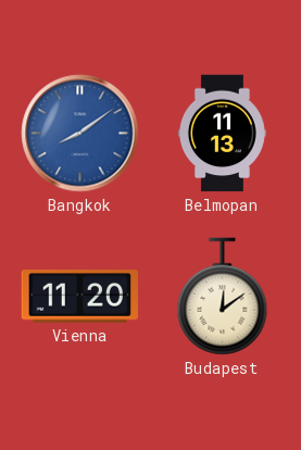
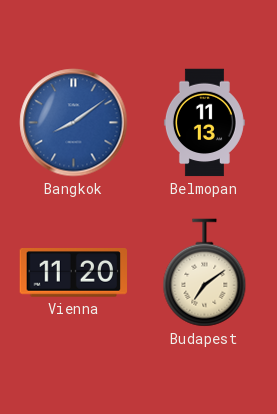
Budapest: 12:09 -> 7:09 (205, 273)
